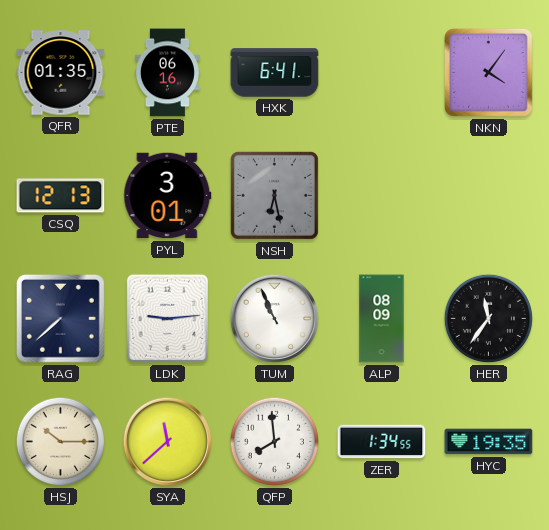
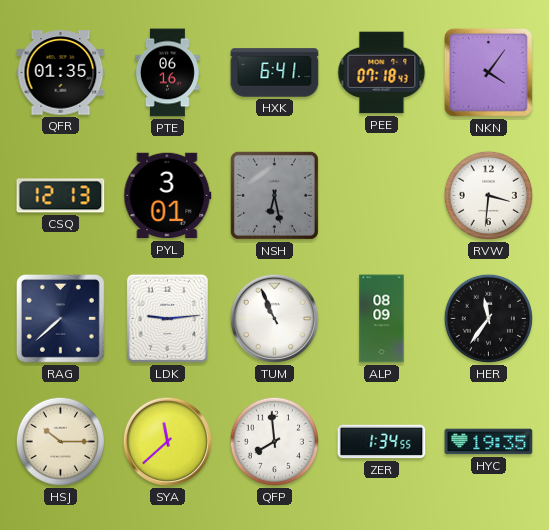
PEE: none -> 07:18 (382, 73)
RVW: none -> 3:31 (488, 195)
